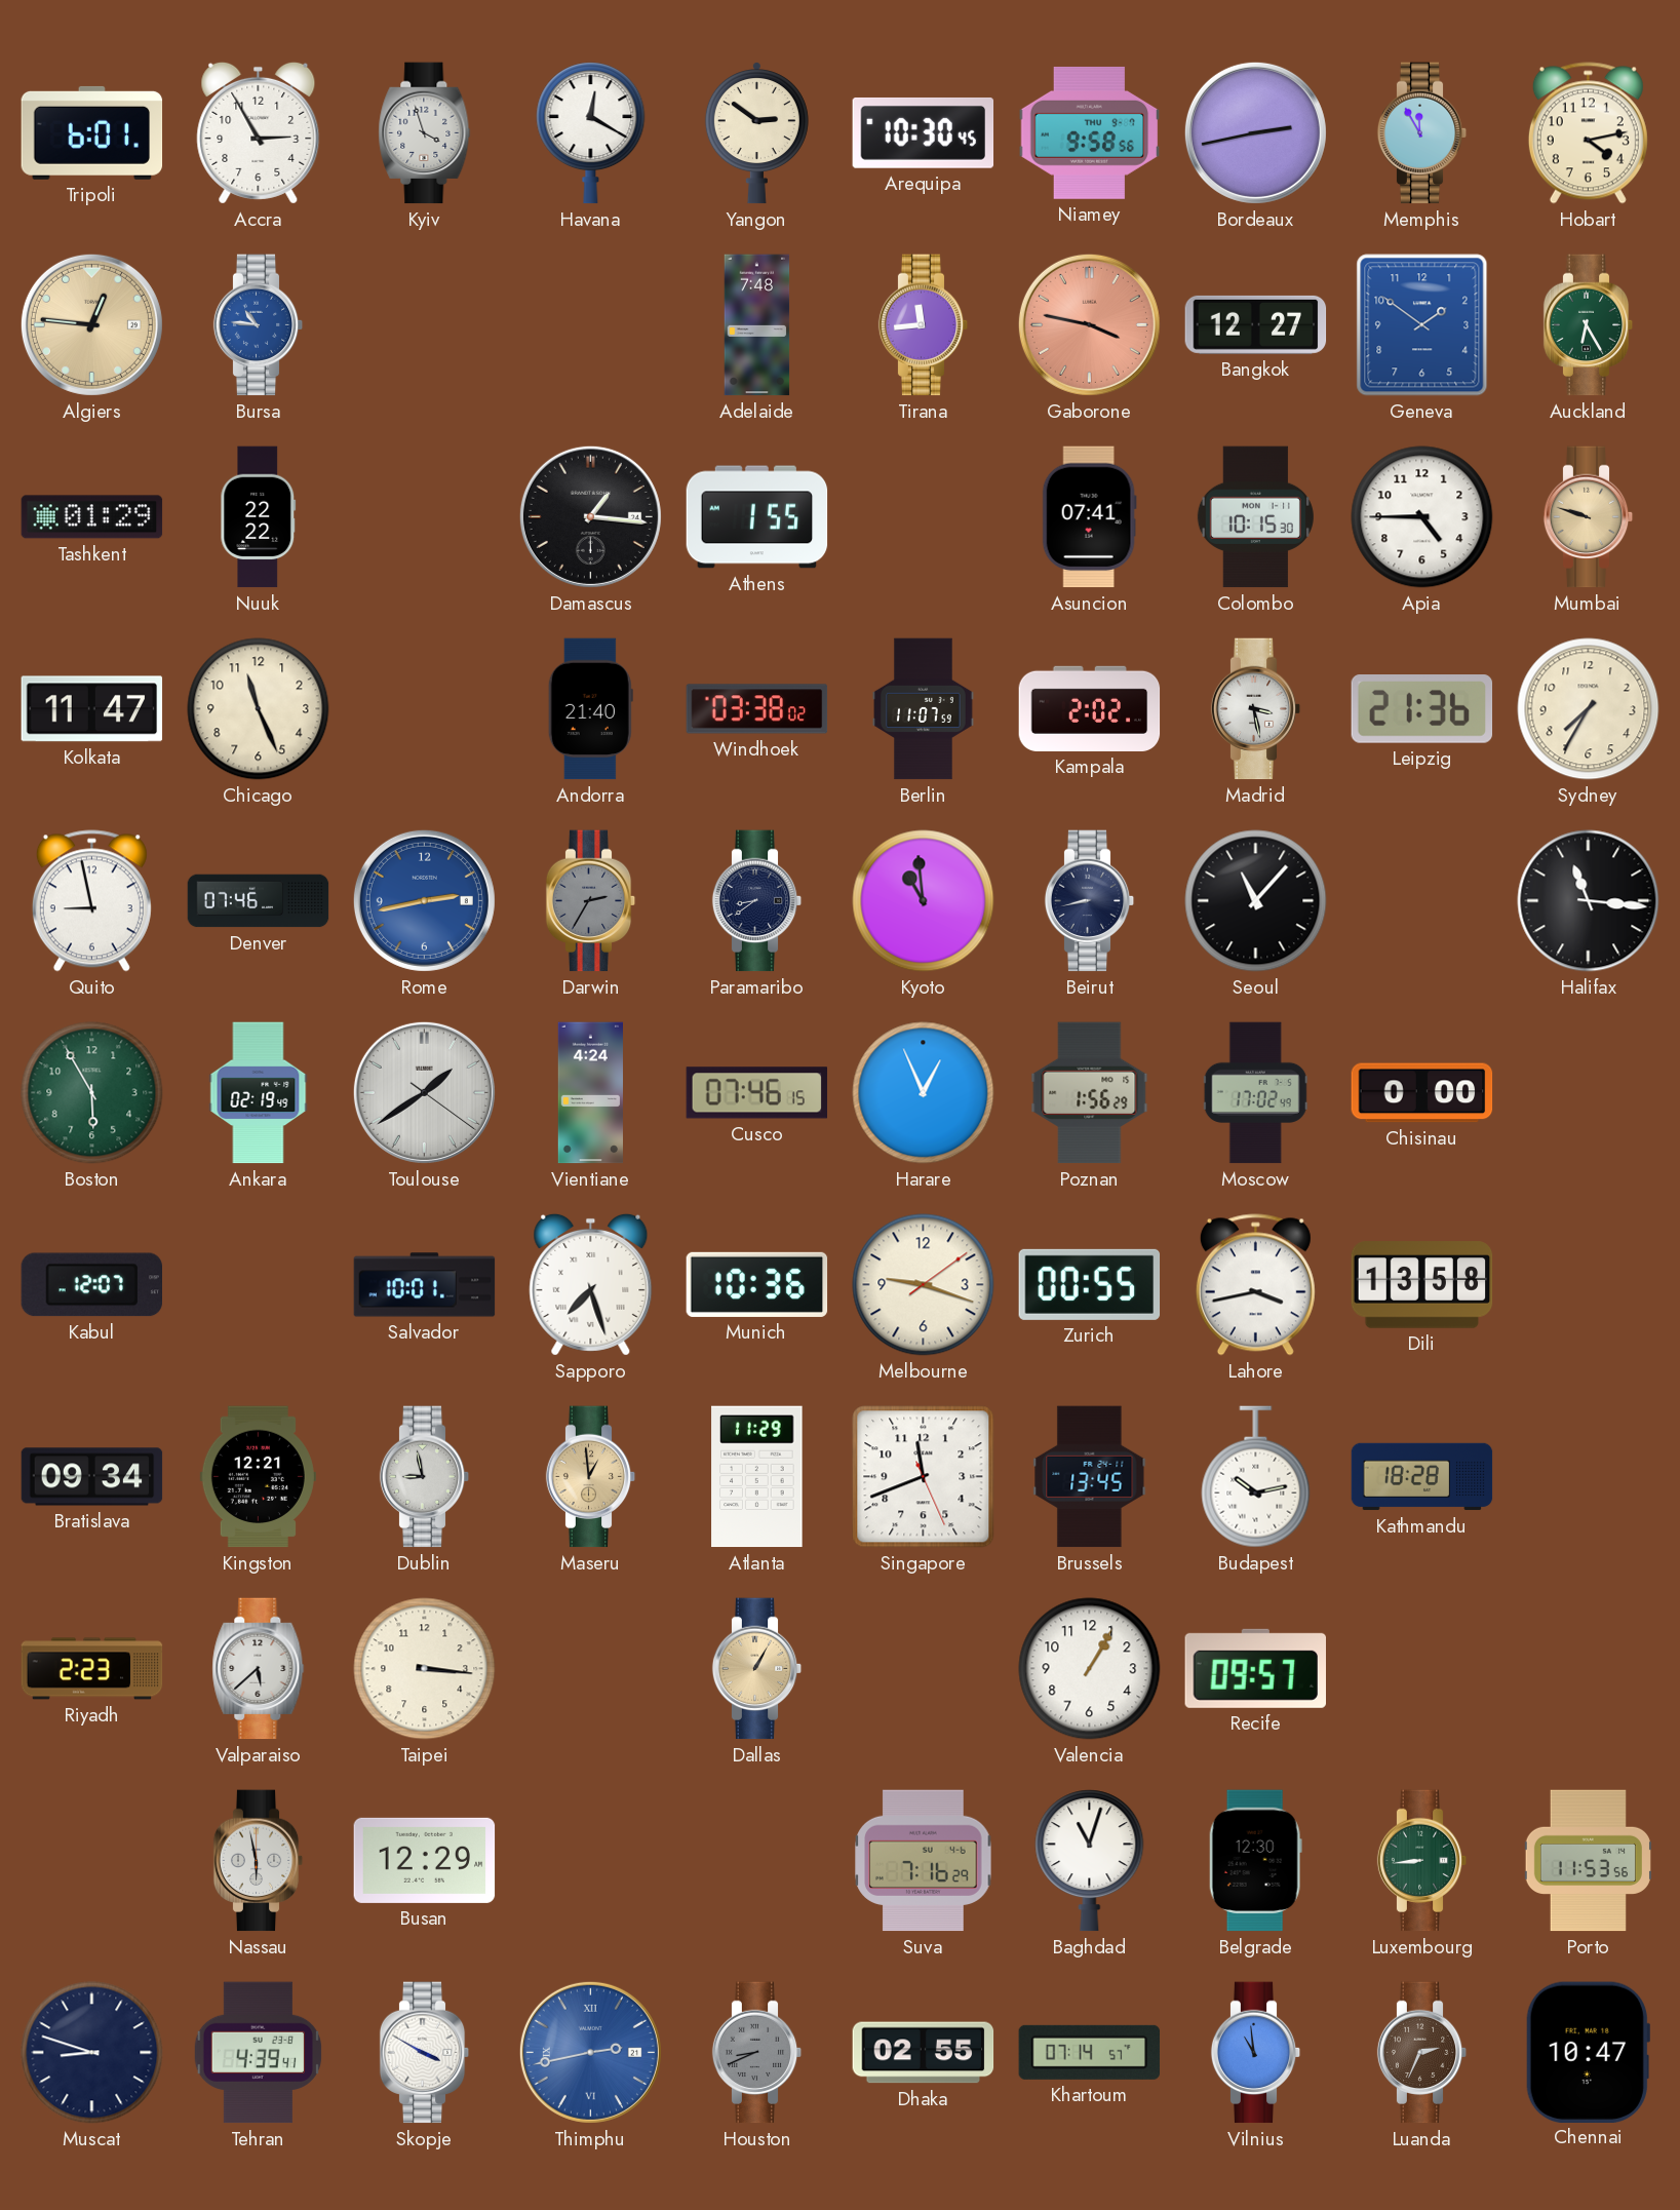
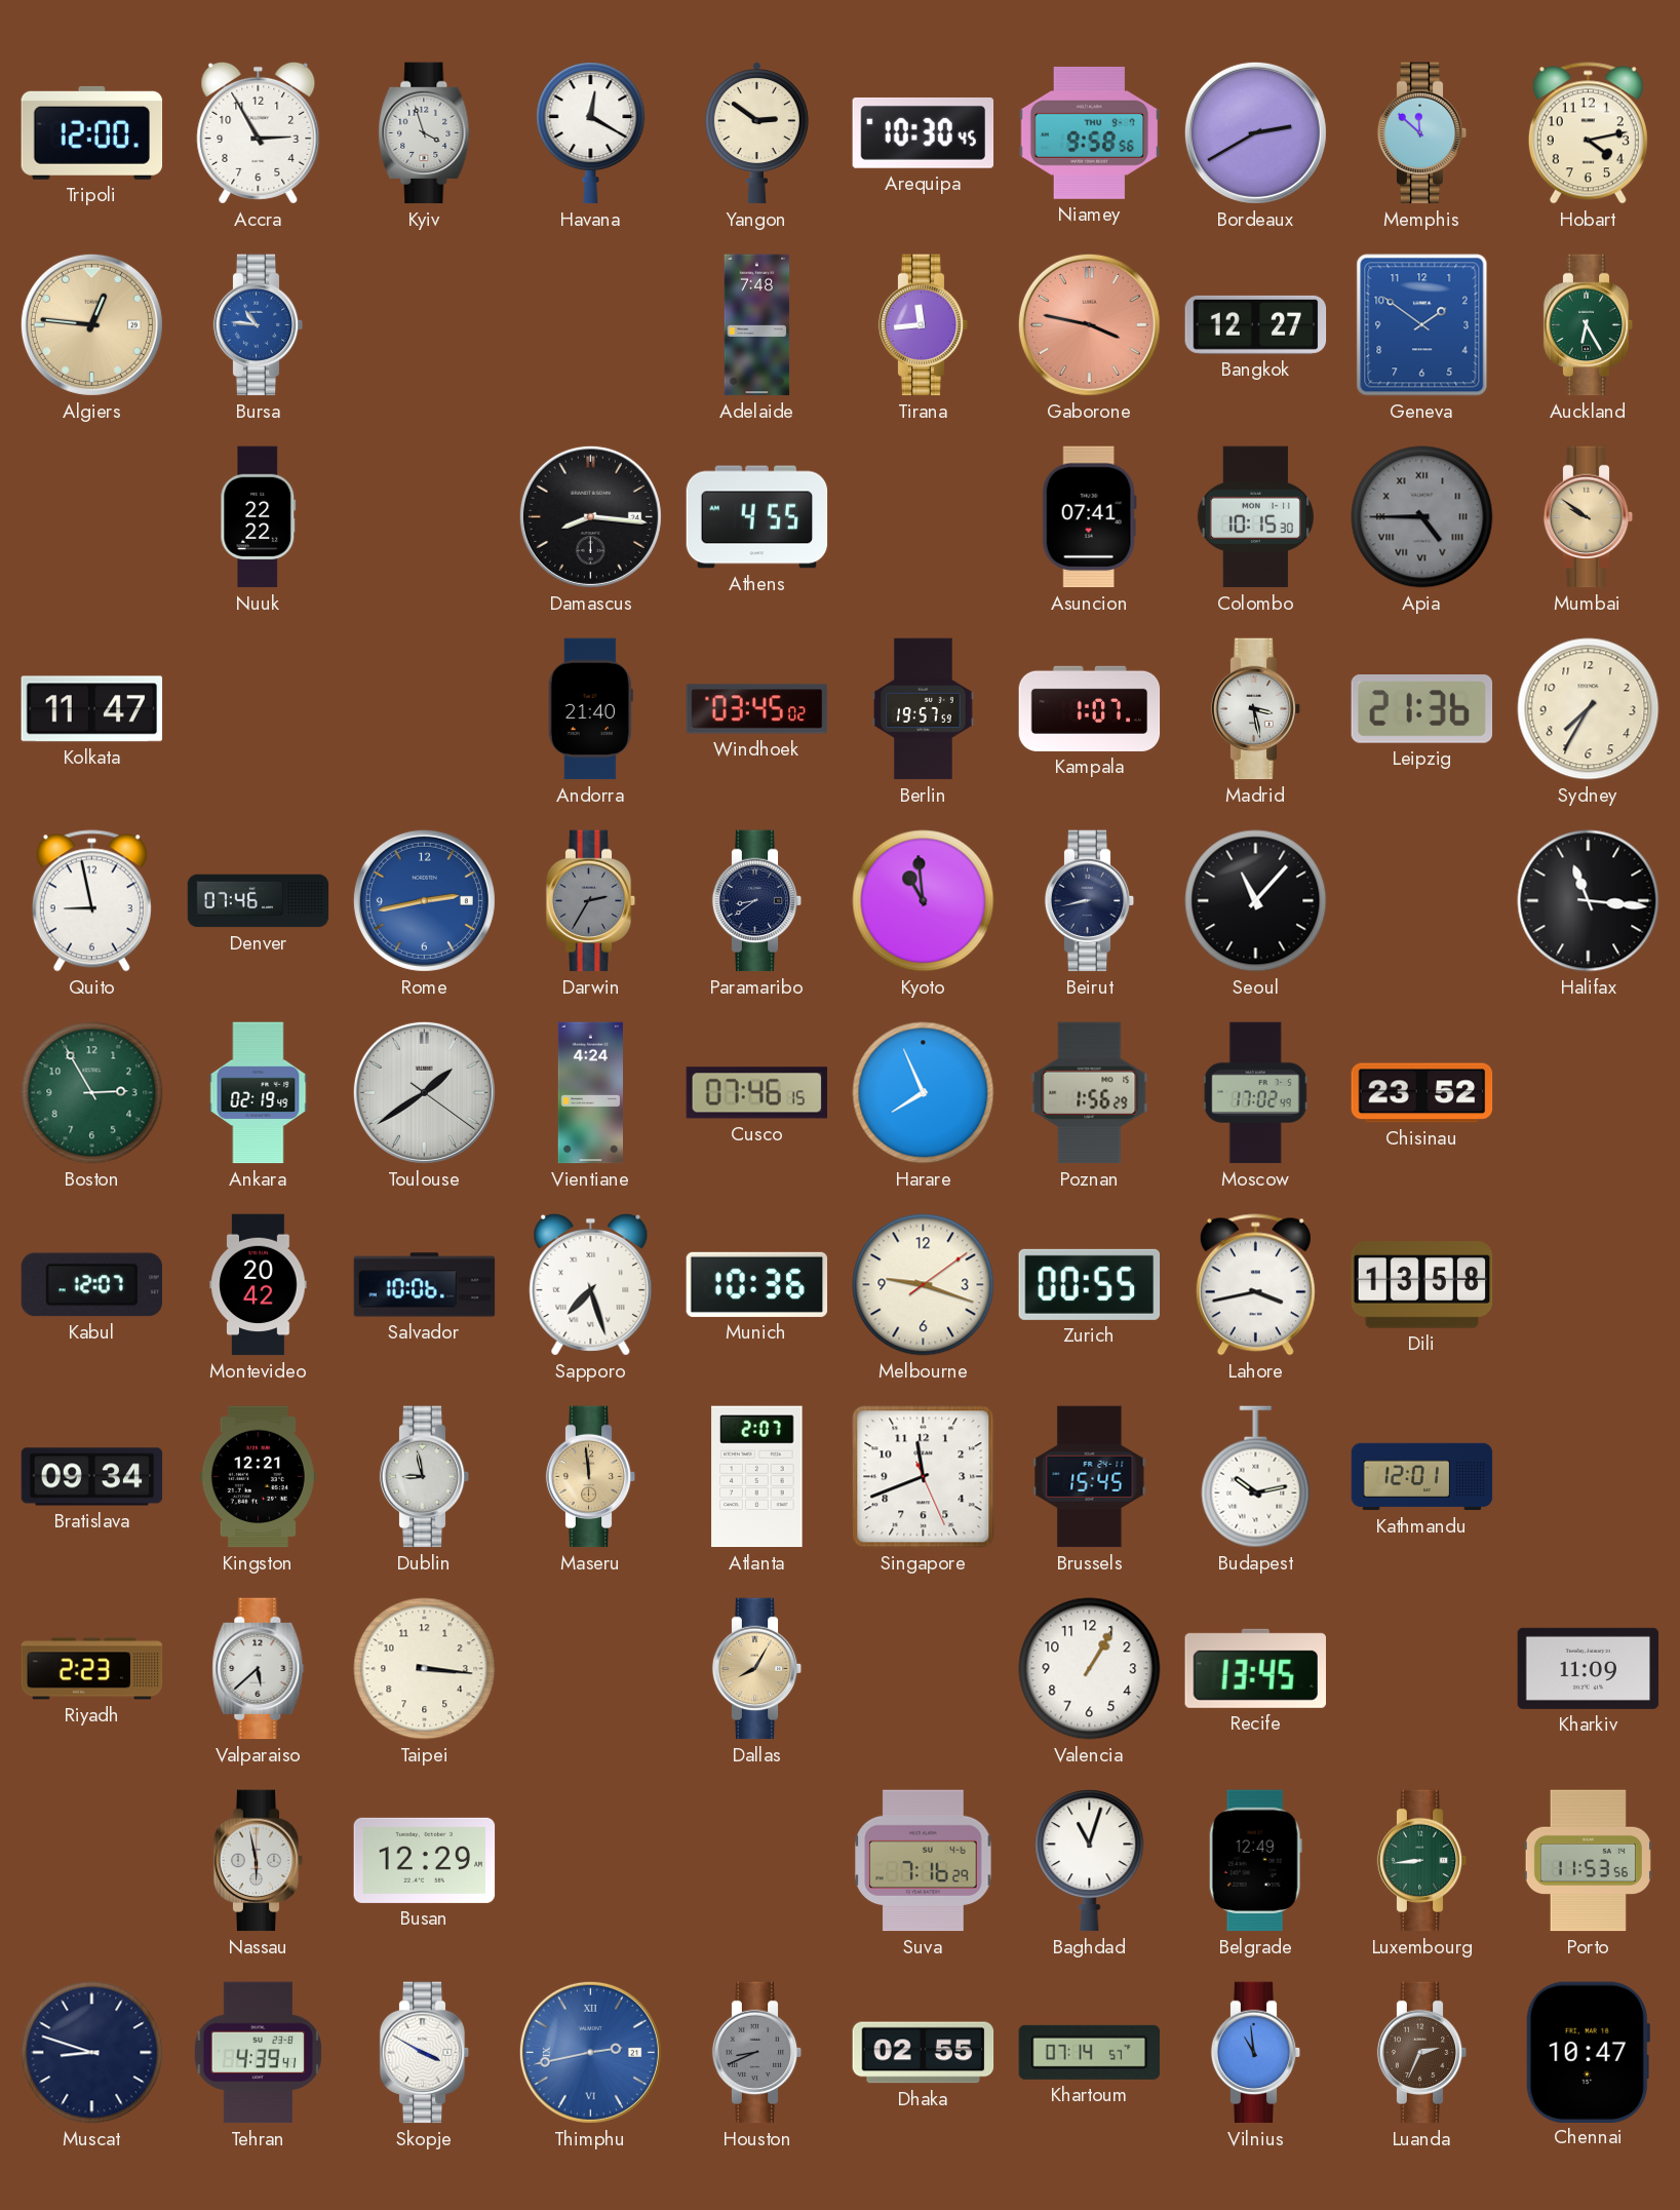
Tripoli: 6:01 -> 12:00 (92, 132)
Bordeaux: 2:43 -> 2:40 (1255, 132)
Memphis: 11:55 -> 11:52 (1422, 133)
Tashkent: 01:29 -> none (92, 517)
Damascus: 1:16 -> 8:16 (590, 516)
Athens: 1:55 -> 4:55 (757, 517)
Apia dial: white -> grey (1422, 517)
Apia numerals: Arabic -> Roman (1422, 517)
Mumbai: 9:48 -> 9:51 (1589, 517)
Chicago: 11:26 -> none (259, 709)
Windhoek: 03:38 -> 03:45 (757, 709)
Berlin: 11:07 -> 19:57 (924, 709)
Kampala: 2:02 -> 1:07 (1090, 708)
Boston: 5:55 -> 2:55 (92, 1093)
Harare: 12:56 -> 7:56 (924, 1093)
Chisinau: 0:00 -> 23:52 (1422, 1093)
Montevideo: none -> 20:42 (259, 1285)
Salvador: 10:01 -> 10:06 (425, 1285)
Maseru: 12:59 -> 11:59 (591, 1477)
Atlanta: 11:29 -> 2:07 (757, 1477)
Brussels: 13:45 -> 15:45 (1090, 1477)
Kathmandu: 18:28 -> 12:01 (1422, 1477)
Dallas: 1:05 -> 8:05 (757, 1669)
Recife: 09:57 -> 13:45 (1255, 1668)
Kharkiv: none -> 11:09 (1589, 1668)
Belgrade: 12:30 -> 12:49 (1255, 1861)
